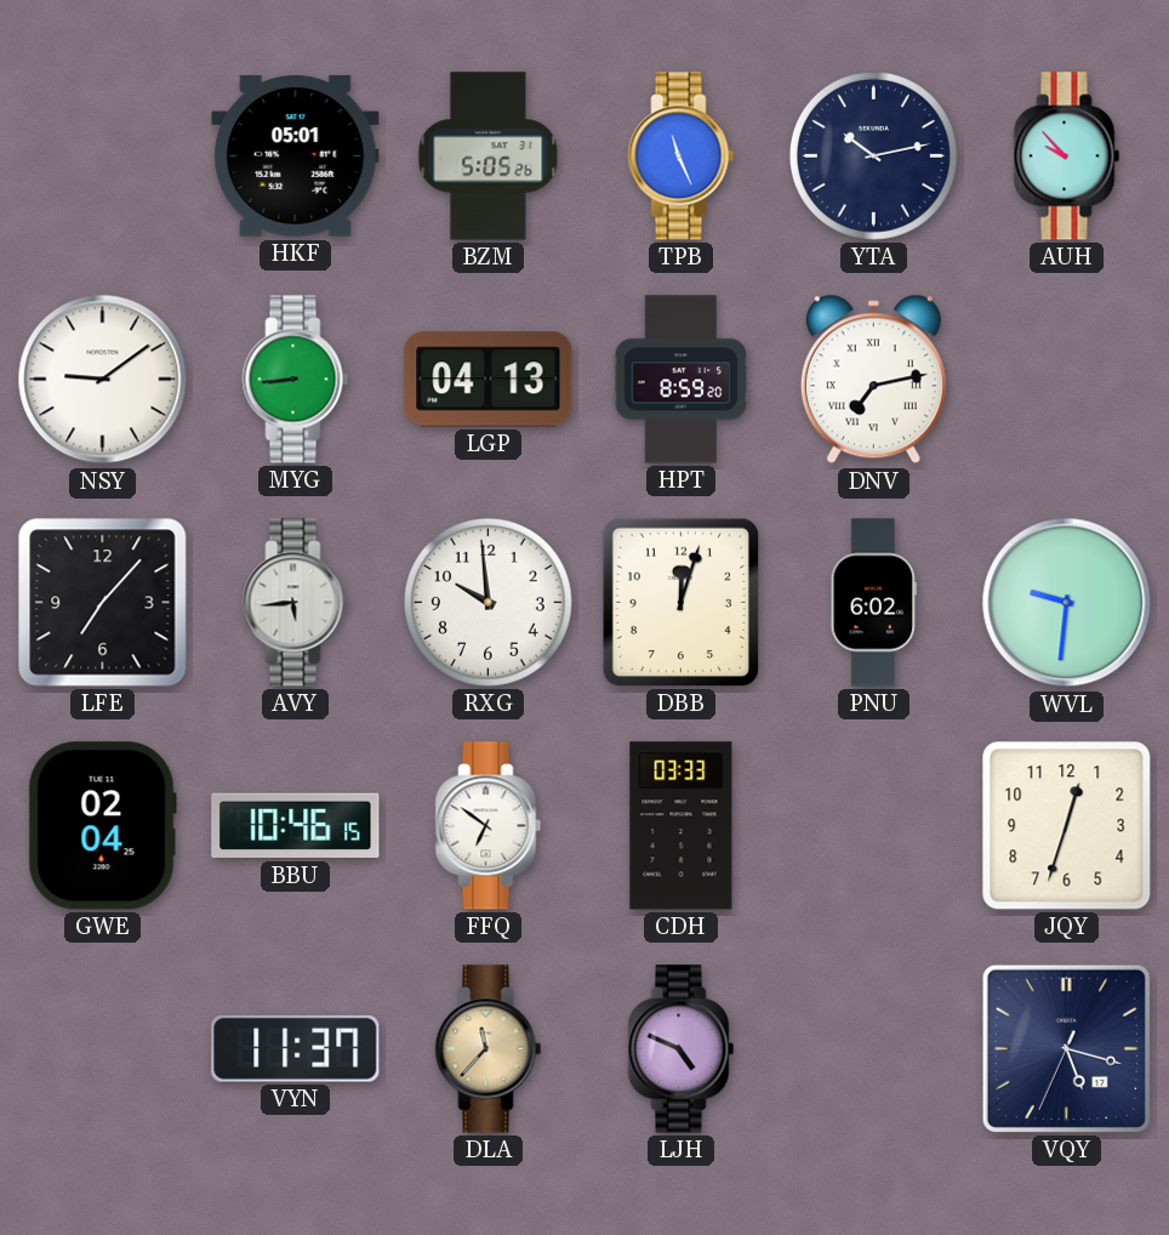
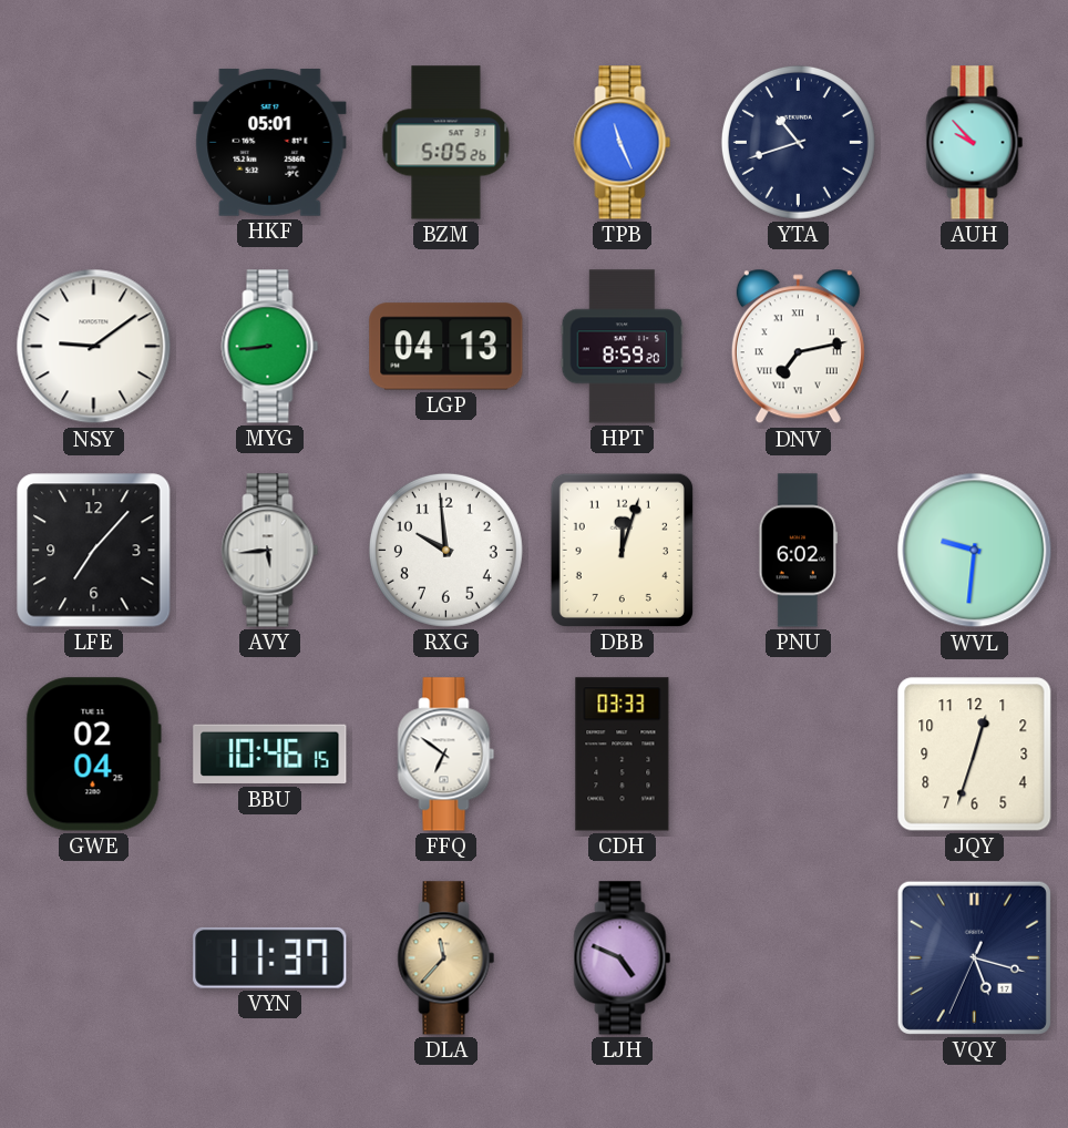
YTA: 10:13 -> 10:42 (798, 142)
